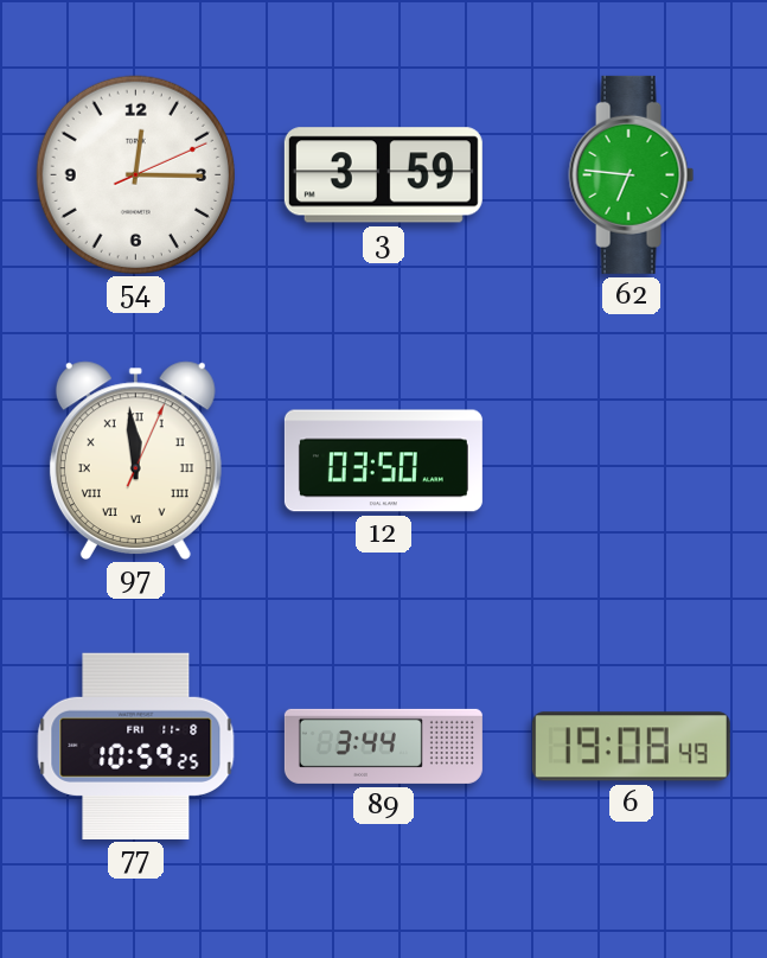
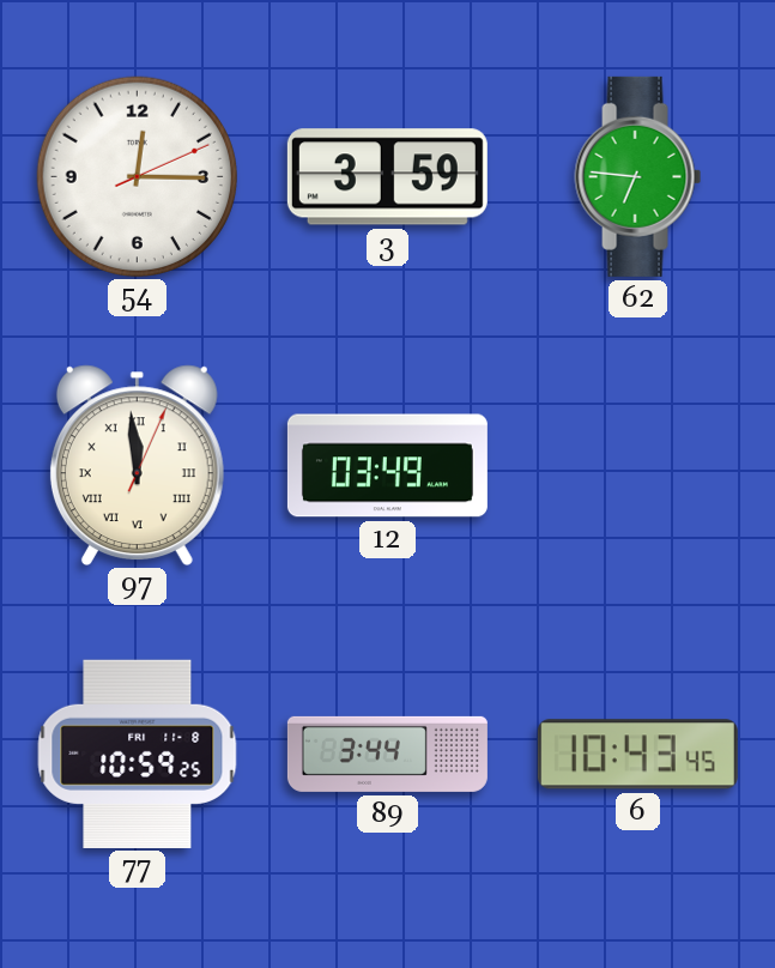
12: 03:50 -> 03:49 (387, 466)
6: 19:08 -> 10:43 (637, 755)
